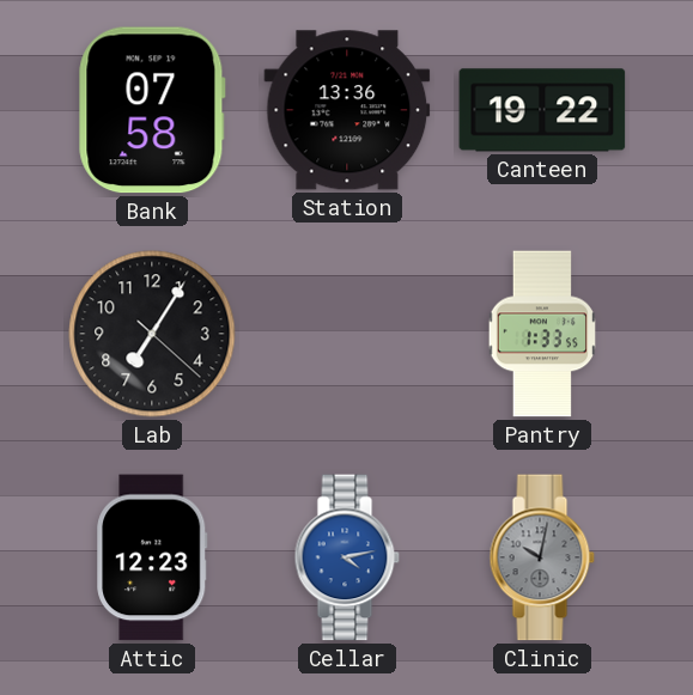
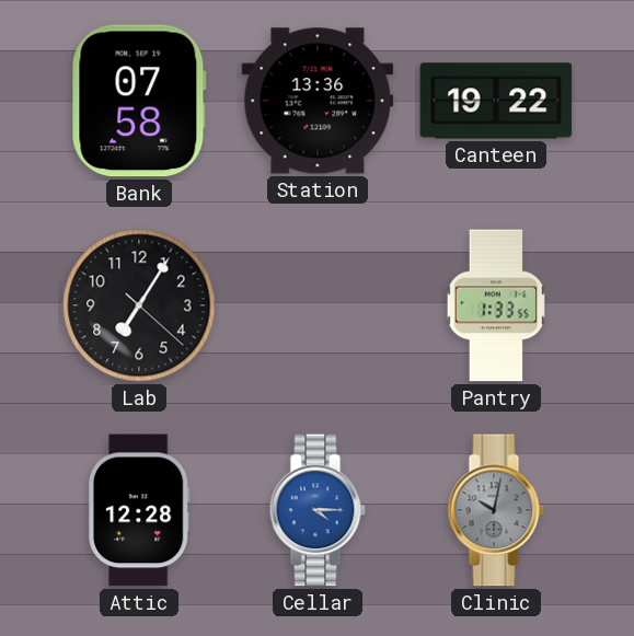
Attic: 12:23 -> 12:28 (139, 510)
Cellar: 4:13 -> 4:15 (318, 510)
